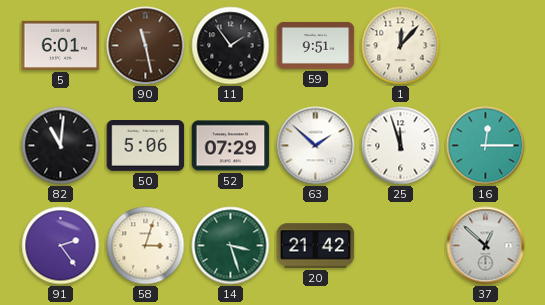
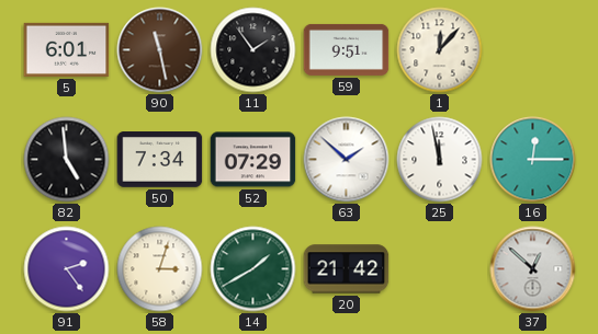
82: 11:01 -> 4:59 (67, 160)
50: 5:06 -> 7:34 (160, 160)
25: 11:57 -> 11:58 (440, 160)
14: 3:27 -> 1:40 (253, 269)
